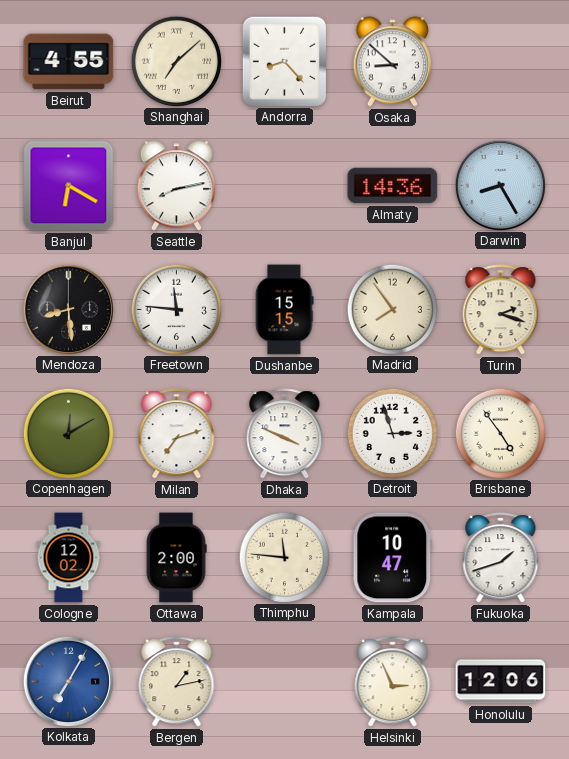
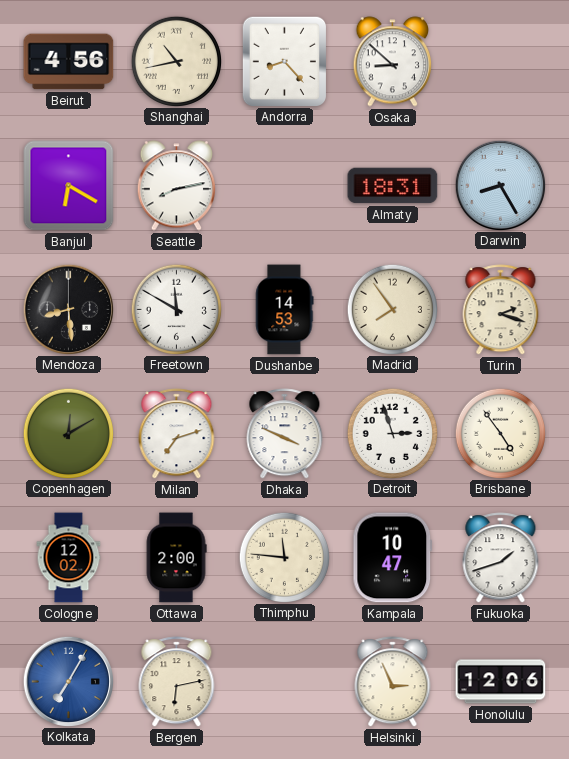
Beirut: 4:55 -> 4:56 (69, 62)
Shanghai: 7:08 -> 10:43 (176, 61)
Almaty: 14:36 -> 18:31 (393, 186)
Freetown: 11:46 -> 11:50 (176, 309)
Dushanbe: 15:15 -> 14:53 (285, 310)
Bergen: 1:13 -> 6:13 (177, 682)
